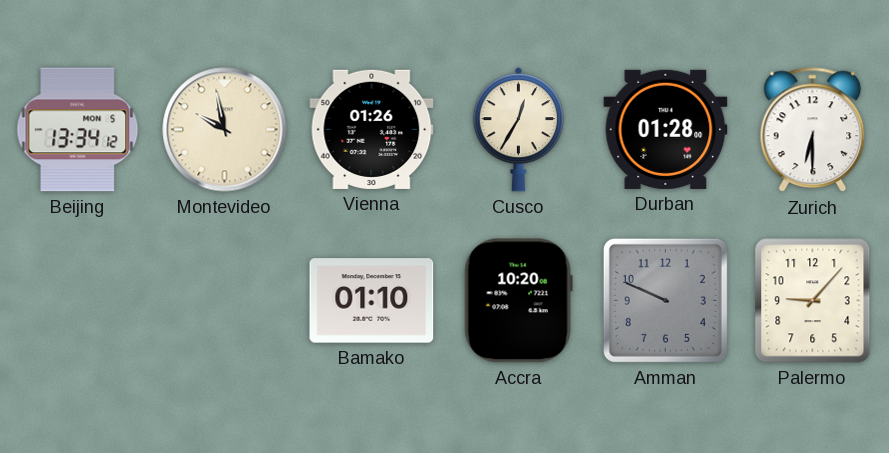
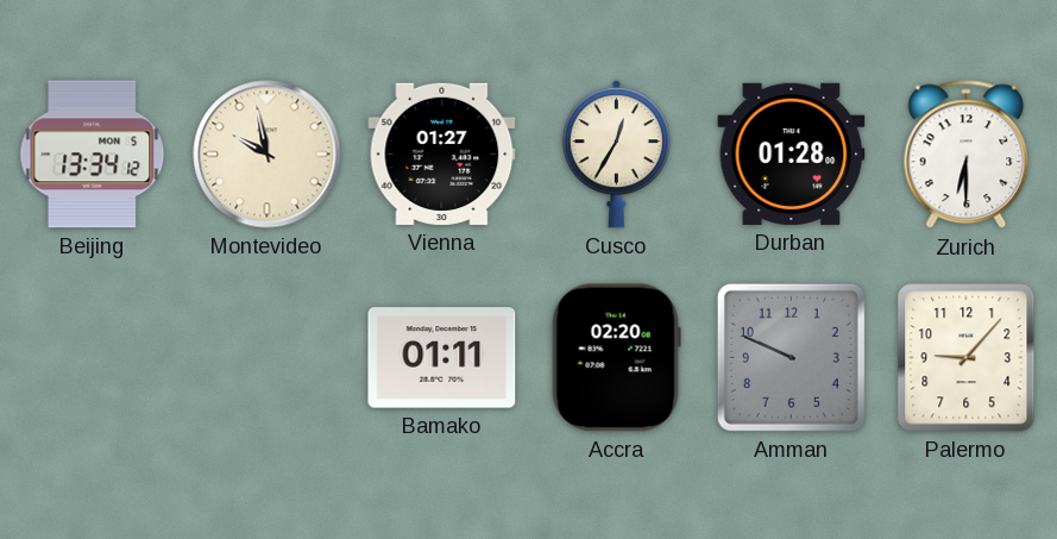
Vienna: 01:26 -> 01:27 (442, 153)
Bamako: 01:10 -> 01:11 (442, 358)
Accra: 10:20 -> 02:20 (616, 358)
